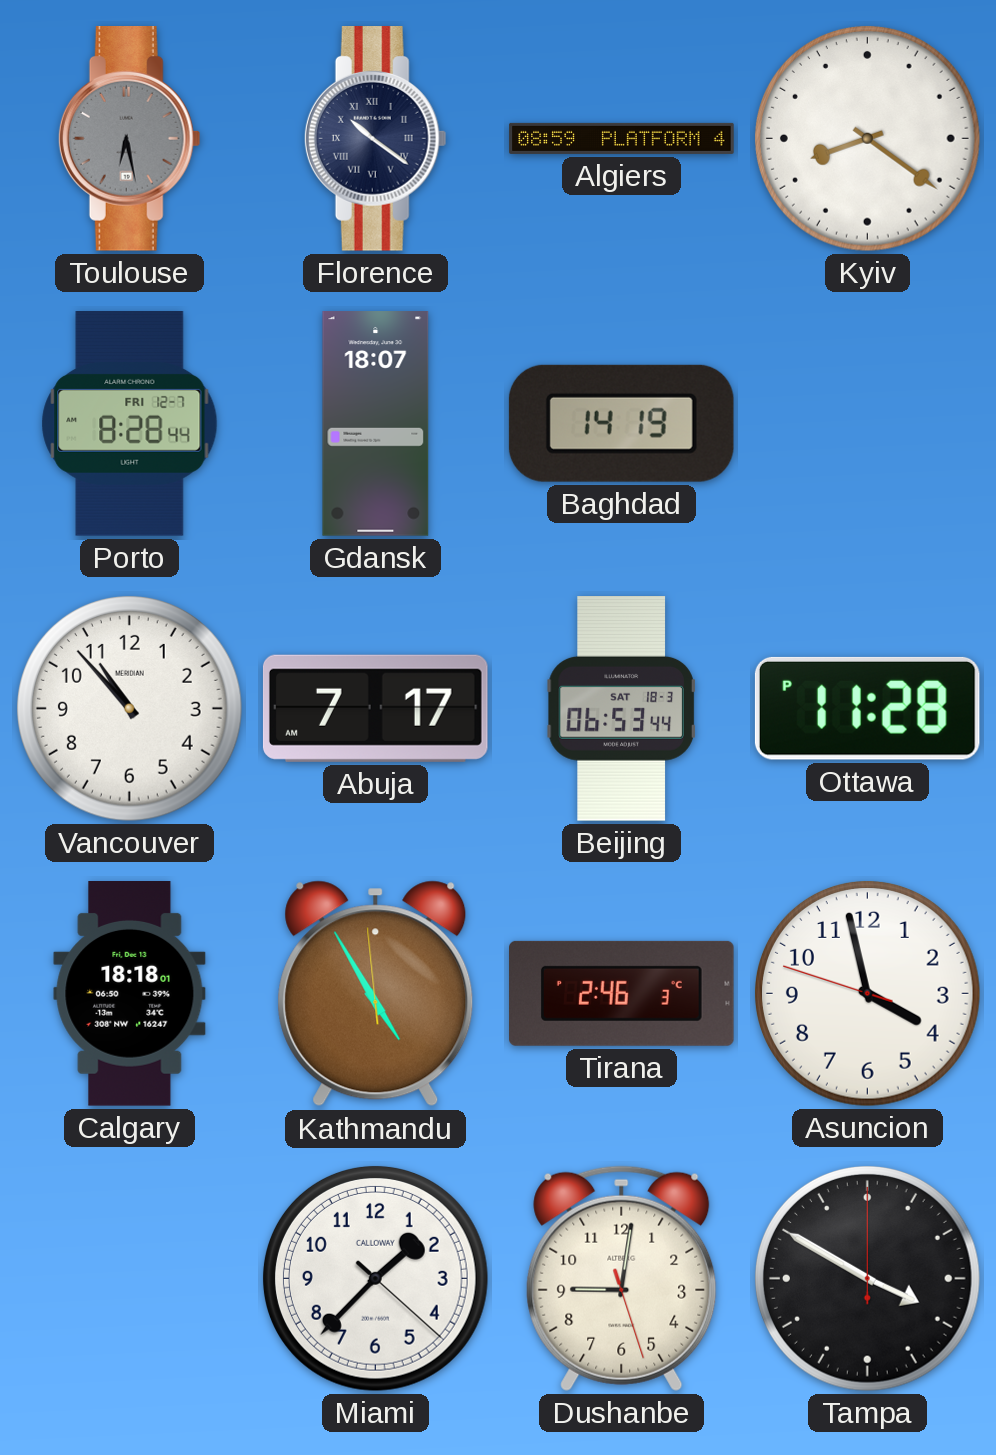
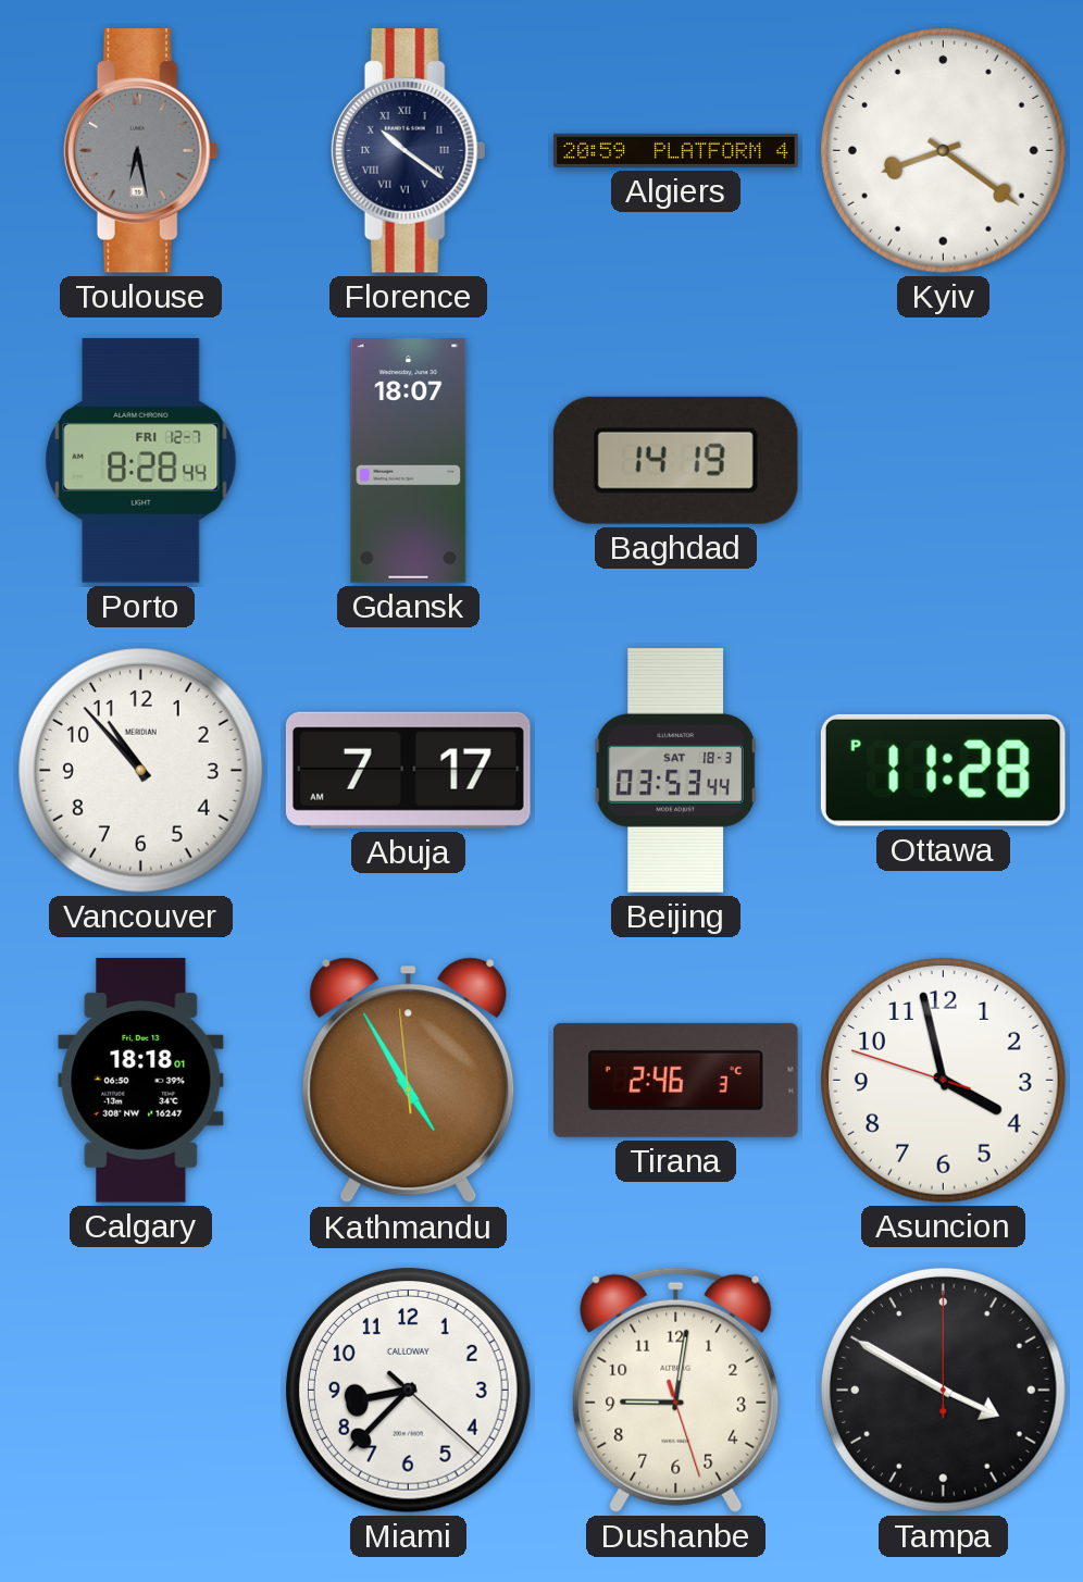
Algiers: 08:59 -> 20:59 (676, 150)
Beijing: 06:53 -> 03:53 (676, 771)
Miami: 1:37 -> 8:37 (408, 1390)
